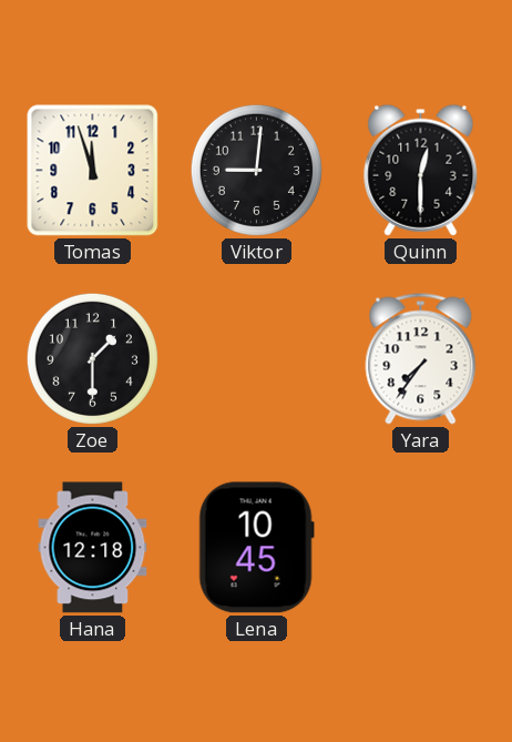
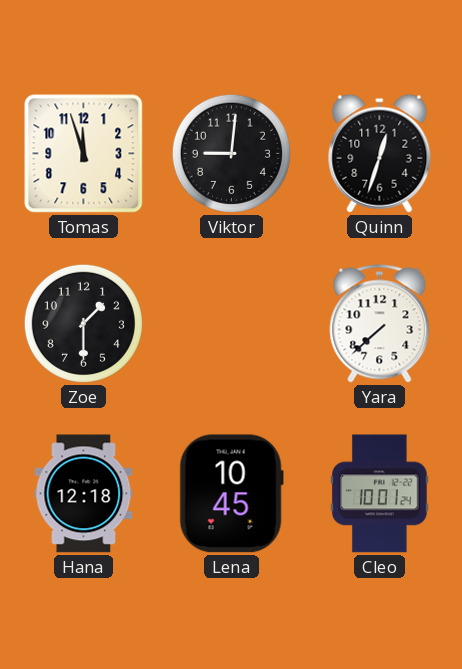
Quinn: 12:30 -> 12:33 (380, 153)
Yara: 7:36 -> 7:38 (380, 324)
Cleo: none -> 10:01 (380, 494)
